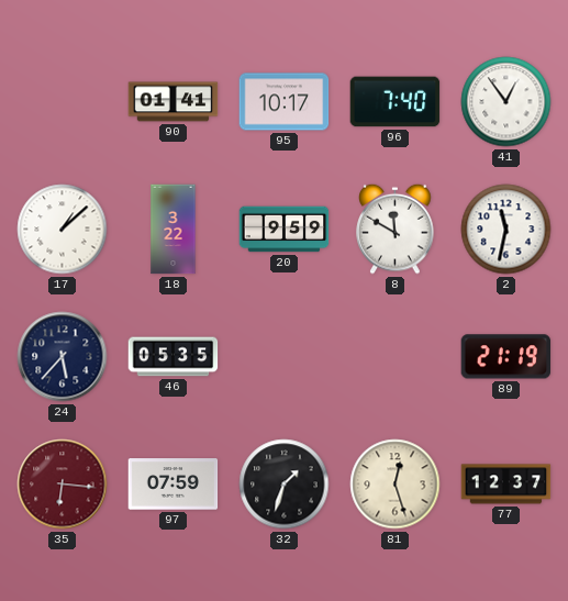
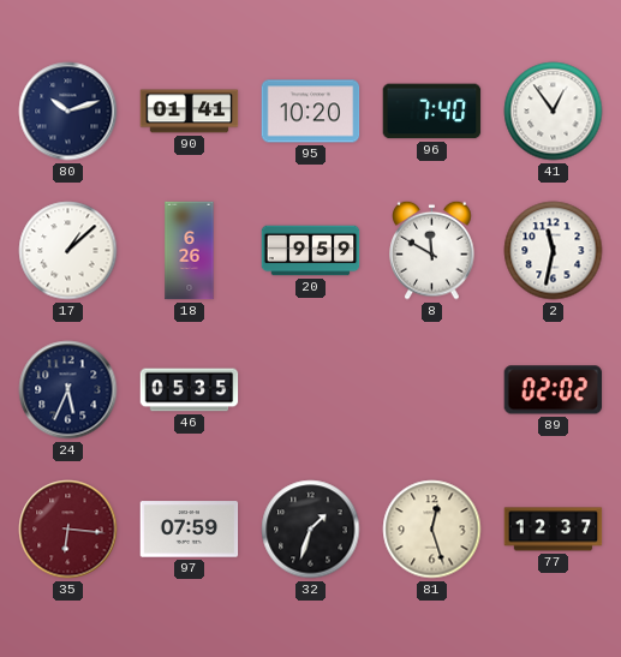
80: none -> 10:12 (68, 112)
95: 10:17 -> 10:20 (311, 112)
18: 3:22 -> 6:26 (190, 251)
24: 5:37 -> 5:34 (68, 390)
89: 21:19 -> 02:02 (554, 390)
